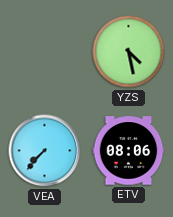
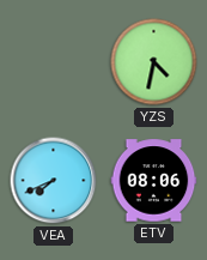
YZS: 4:28 -> 4:32 (154, 62)
VEA: 7:37 -> 7:41 (54, 181)
